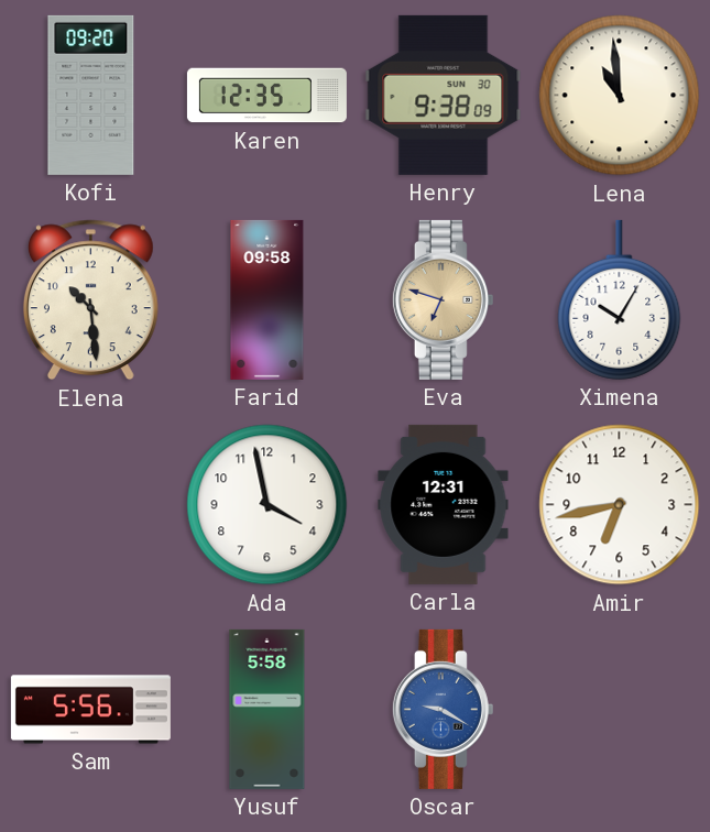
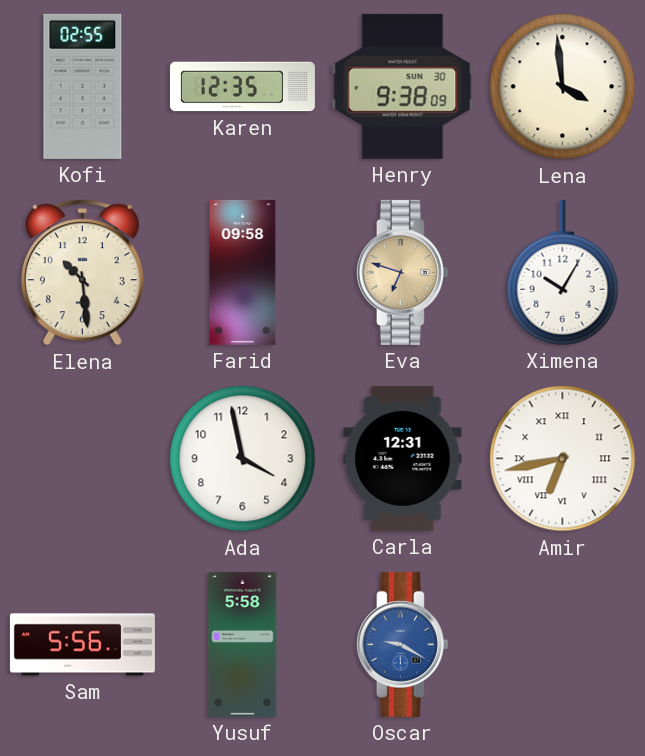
Kofi: 09:20 -> 02:55 (83, 86)
Lena: 10:59 -> 3:59 (563, 87)
Amir numerals: Arabic -> Roman (563, 459)
